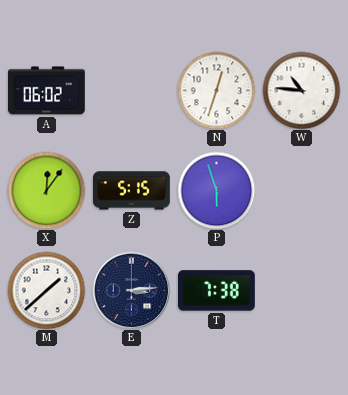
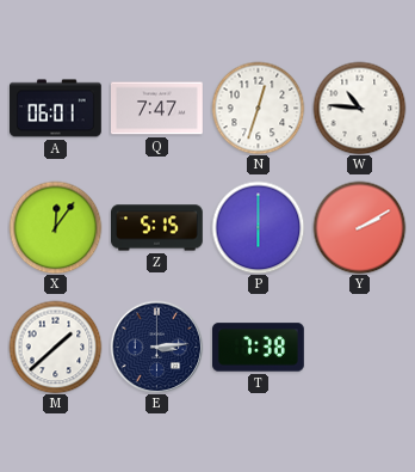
A: 06:02 -> 06:01 (56, 109)
Q: none -> 7:47 (157, 109)
P: 5:57 -> 6:00 (258, 227)
Y: none -> 2:10 (359, 227)
